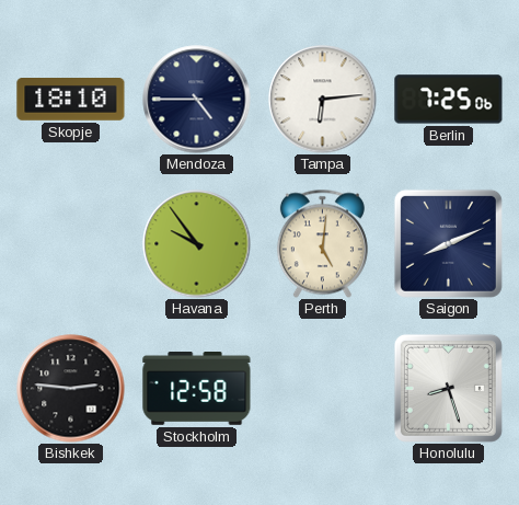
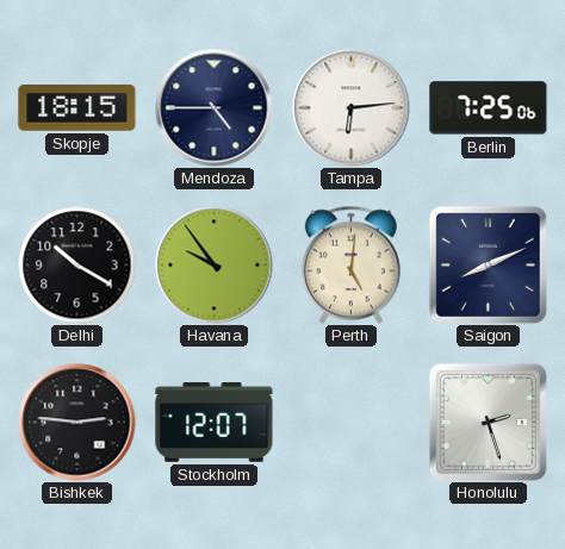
Skopje: 18:10 -> 18:15 (77, 108)
Delhi: none -> 10:20 (77, 266)
Stockholm: 12:58 -> 12:07 (215, 423)
Honolulu: 8:27 -> 2:27 (488, 422)
